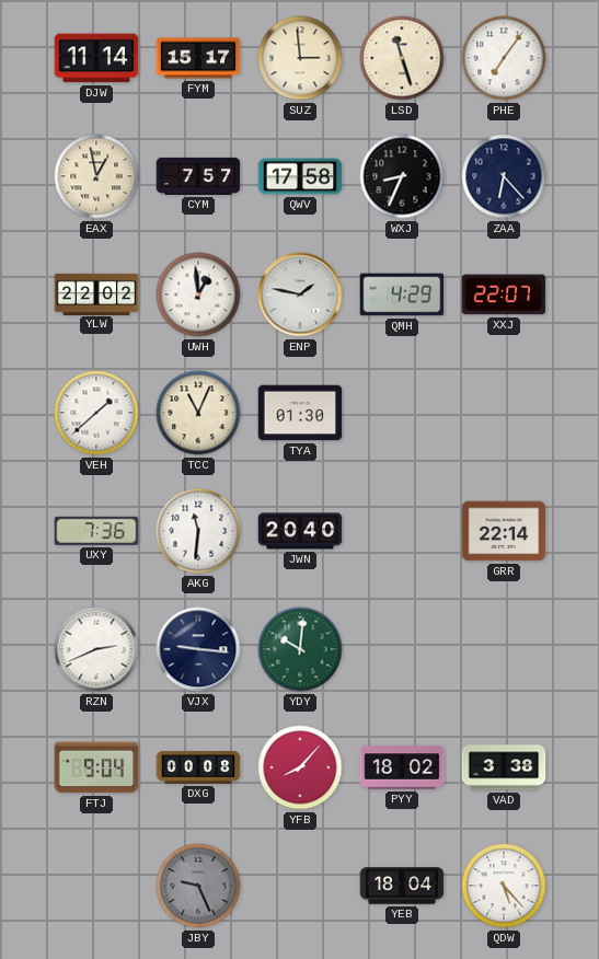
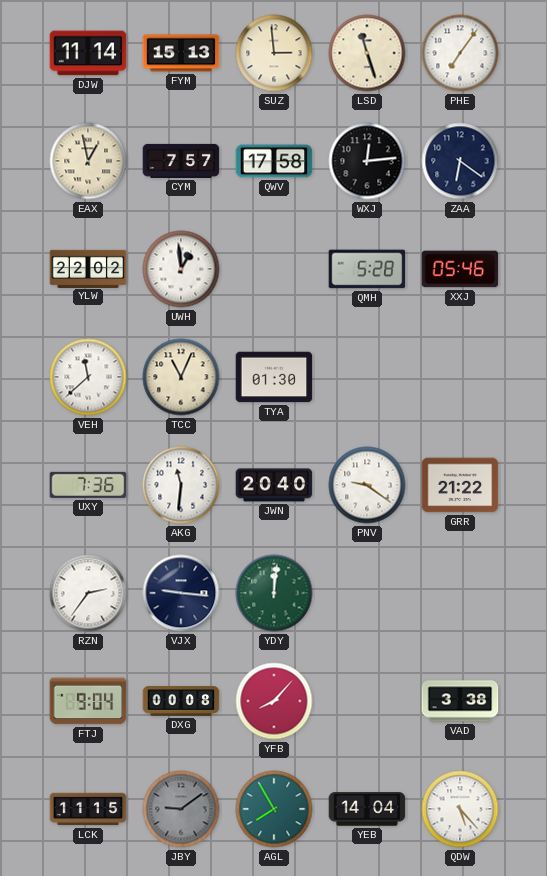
FYM: 15:17 -> 15:13 (181, 53)
WXJ: 8:34 -> 12:14 (367, 161)
ZAA: 6:23 -> 6:21 (460, 161)
ENP: 1:47 -> none (300, 294)
QMH: 4:29 -> 5:28 (367, 269)
XXJ: 22:07 -> 05:46 (460, 269)
VEH: 1:38 -> 11:38 (88, 377)
PNV: none -> 9:21 (367, 485)
GRR: 22:14 -> 21:22 (460, 485)
RZN: 2:41 -> 2:36 (88, 593)
YDY: 10:01 -> 12:01 (274, 593)
PYY: 18:02 -> none (402, 767)
LCK: none -> 11:15 (88, 809)
JBY: 9:26 -> 9:09 (181, 809)
AGL: none -> 7:55 (274, 809)
YEB: 18:04 -> 14:04 (367, 809)
